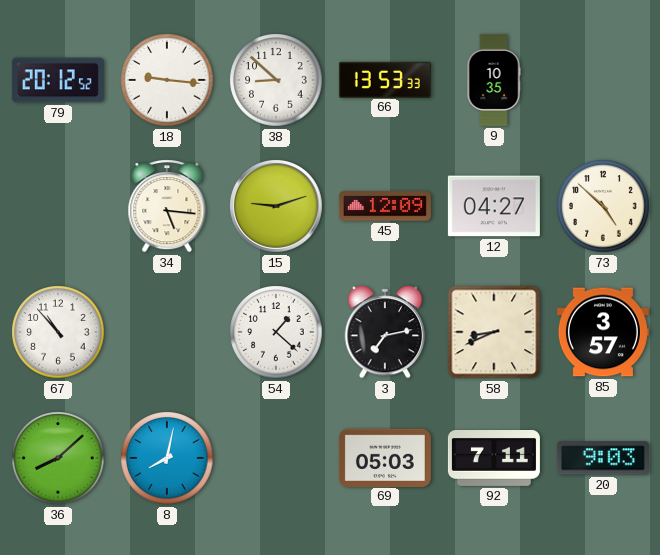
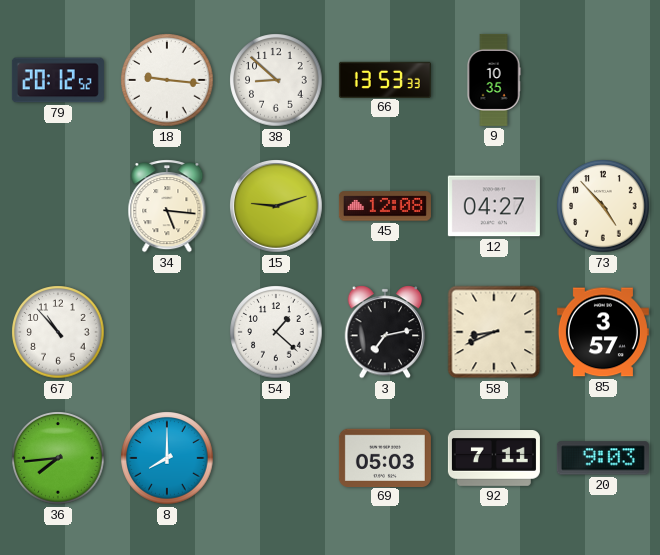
45: 12:09 -> 12:08 (385, 206)
73: 4:52 -> 4:53 (603, 206)
36: 8:08 -> 7:44 (58, 458)
8: 8:02 -> 8:00 (167, 458)
